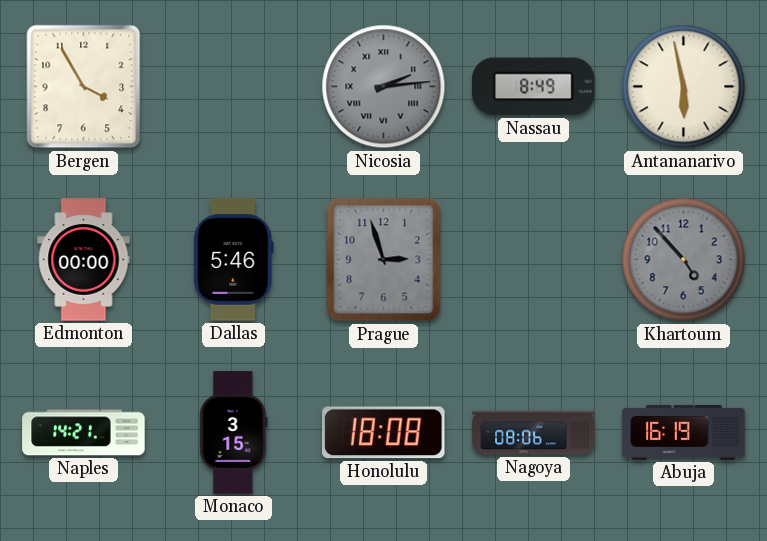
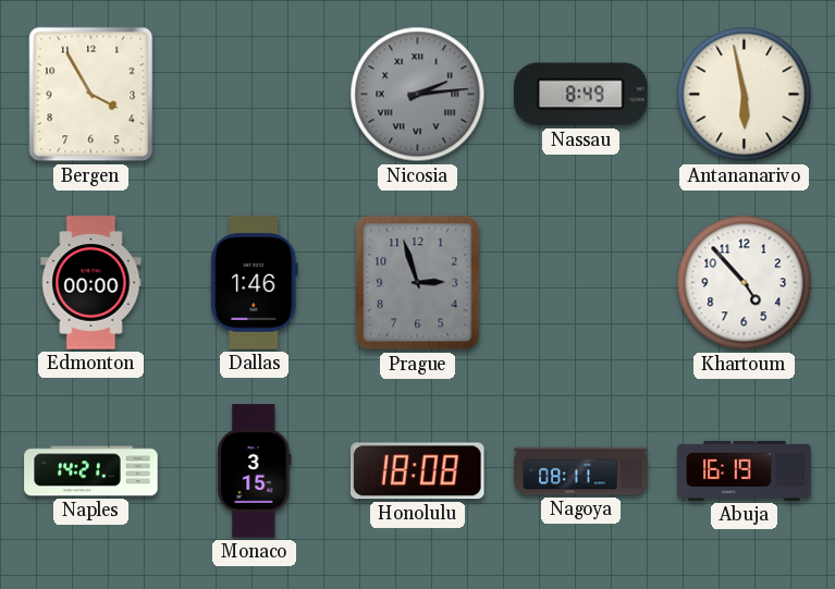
Dallas: 5:46 -> 1:46 (255, 283)
Khartoum dial: grey -> white (745, 283)
Nagoya: 08:06 -> 08:11 (581, 471)
